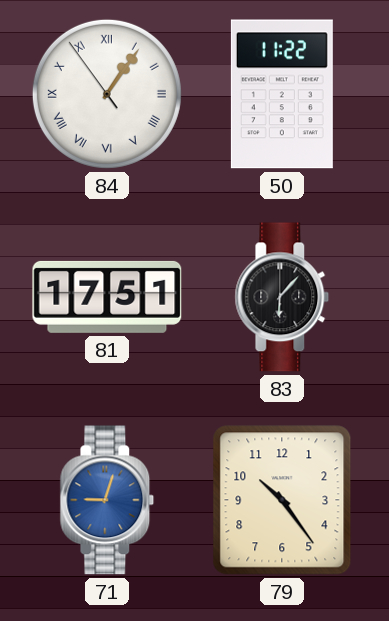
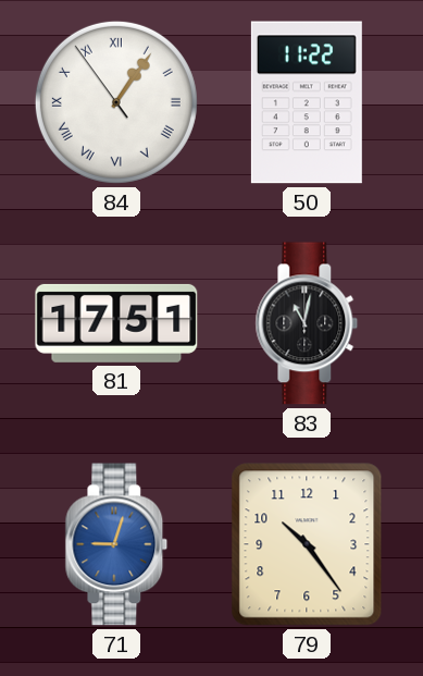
83: 6:07 -> 11:02 (307, 323)
